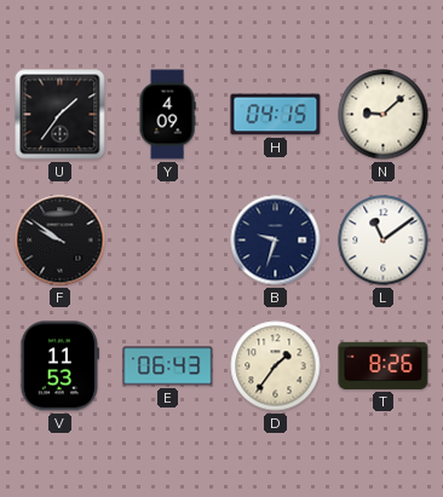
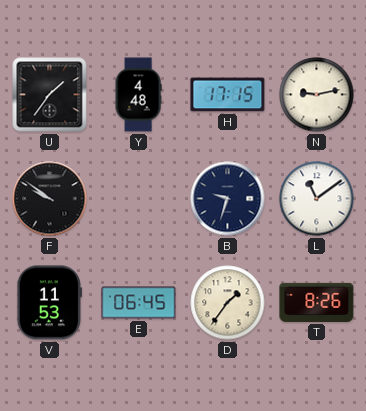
Y: 4:09 -> 4:48 (138, 95)
H: 04:15 -> 17:15 (228, 95)
N: 9:08 -> 9:13 (317, 95)
E: 06:43 -> 06:45 (139, 303)
